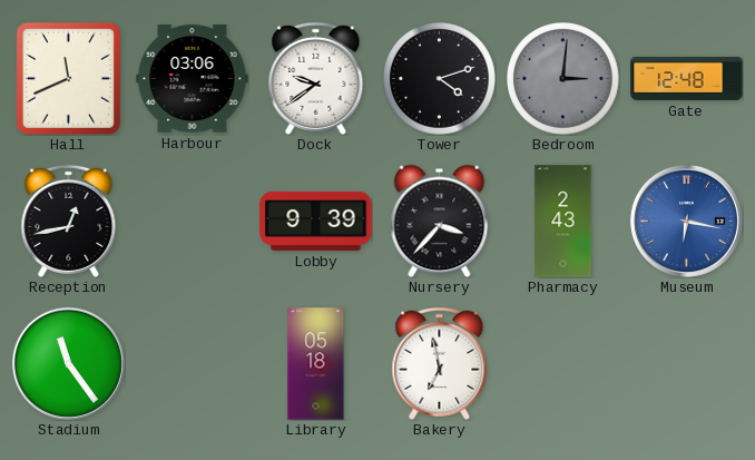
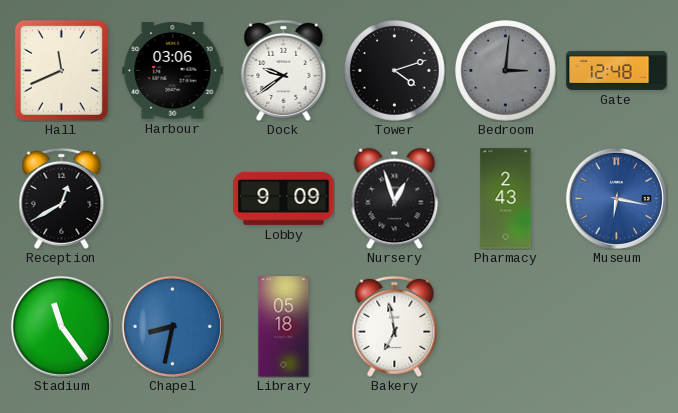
Reception: 12:43 -> 12:40 (62, 198)
Lobby: 9:39 -> 9:09 (284, 198)
Nursery: 3:37 -> 12:57 (395, 198)
Chapel: none -> 8:32 (172, 326)
